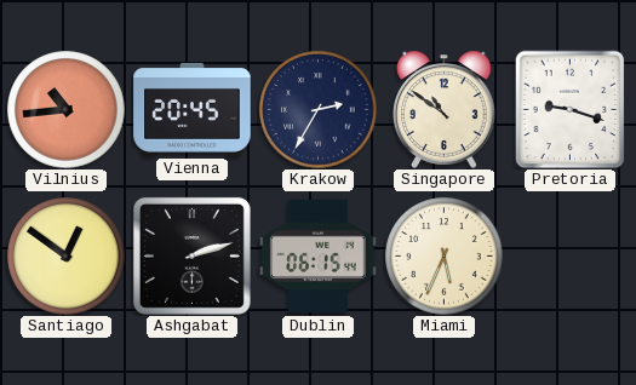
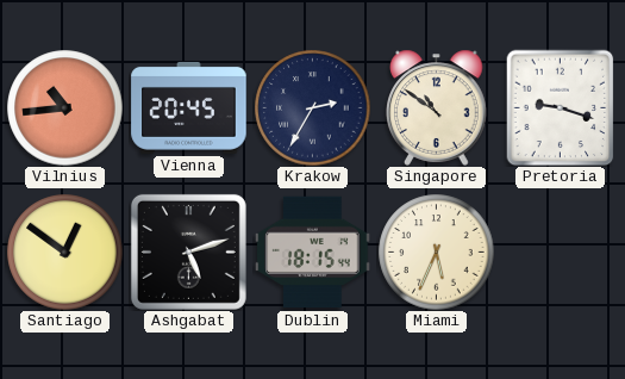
Ashgabat: 2:12 -> 5:12 (188, 251)
Dublin: 06:15 -> 18:15 (313, 253)
